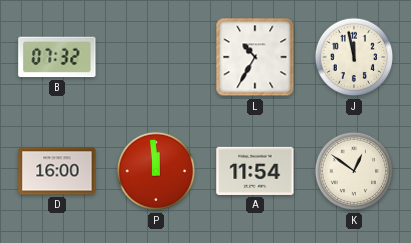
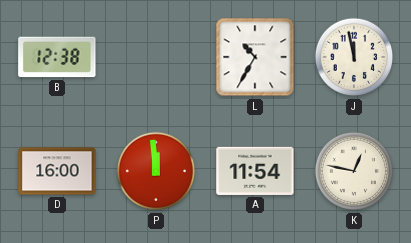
B: 07:32 -> 12:38 (57, 57)
K: 12:51 -> 12:47 (354, 171)
